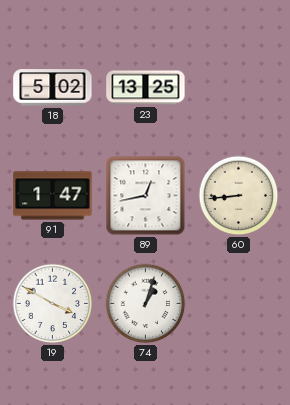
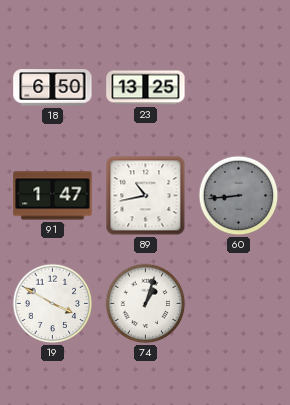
18: 5:02 -> 6:50 (53, 88)
89: 12:43 -> 10:43 (146, 196)
60 dial: cream -> grey (239, 196)
